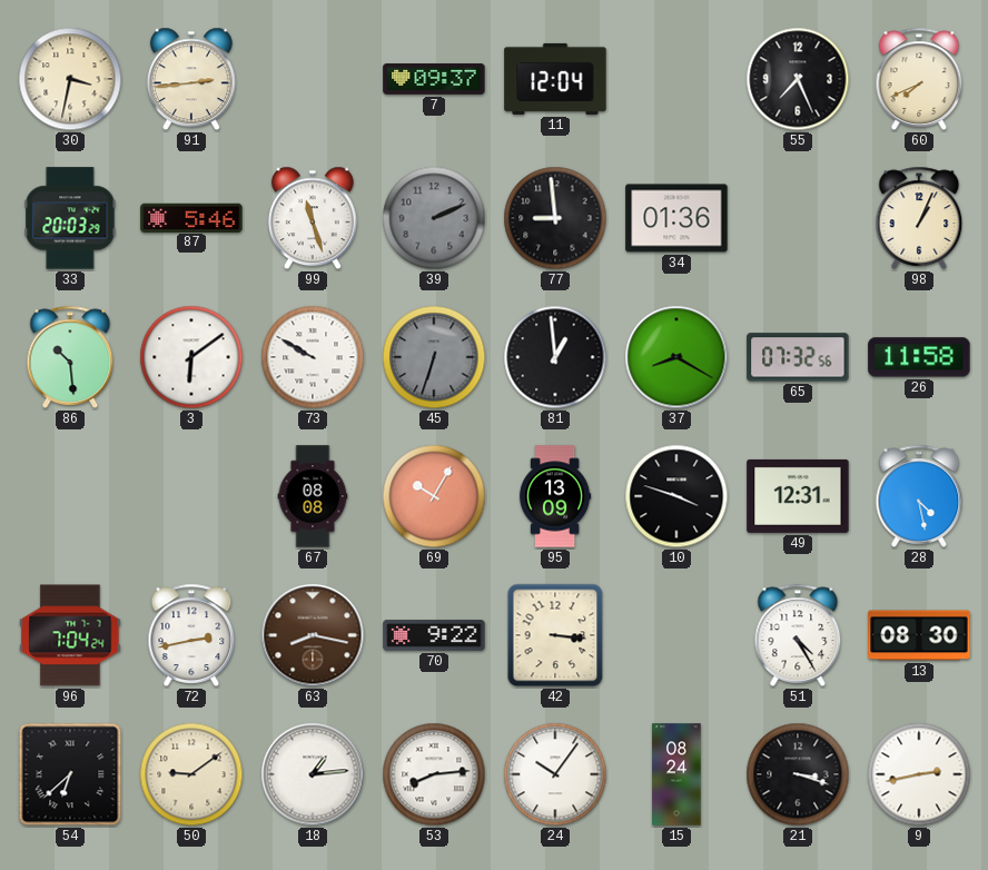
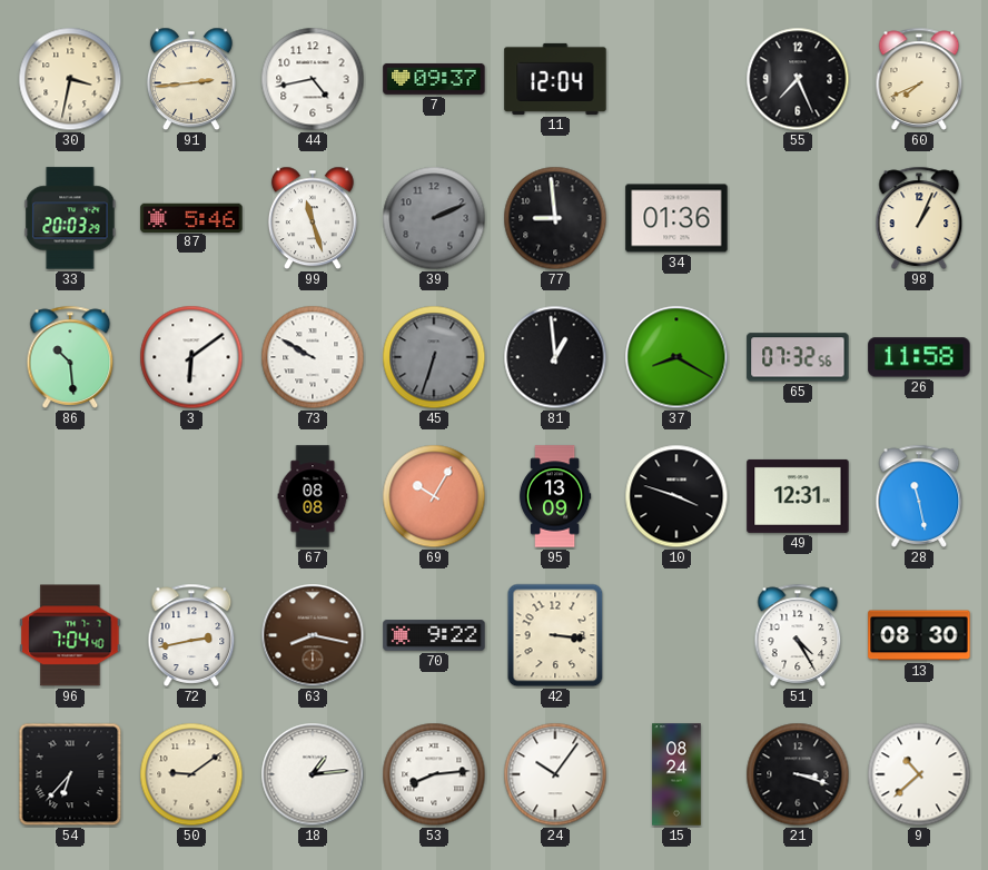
44: none -> 4:43 (313, 79)
28: 4:28 -> 11:28 (919, 496)
96: 7:04:24 -> 7:04:40 (70, 635)
54: 6:38 -> 6:37 (70, 774)
9: 2:43 -> 10:38 (919, 774)
